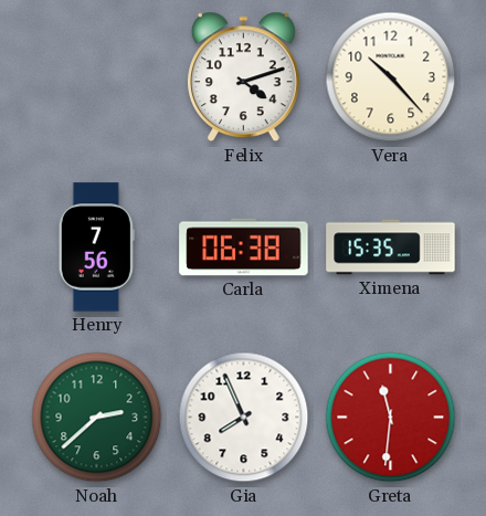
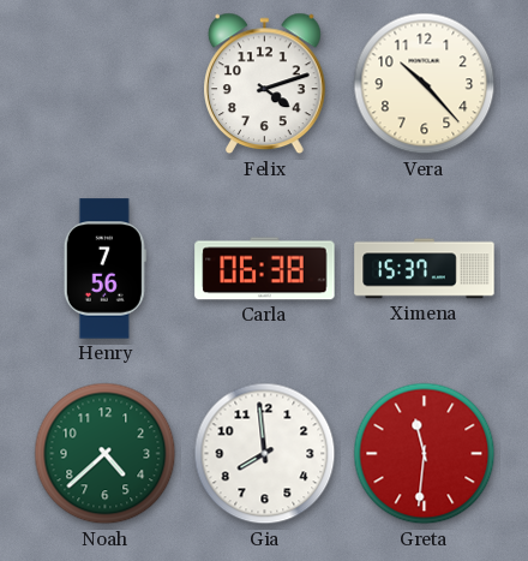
Ximena: 15:35 -> 15:37 (425, 269)
Noah: 2:38 -> 4:38 (106, 454)
Gia: 7:56 -> 7:59 (265, 454)
